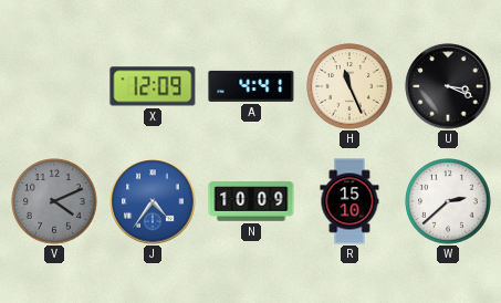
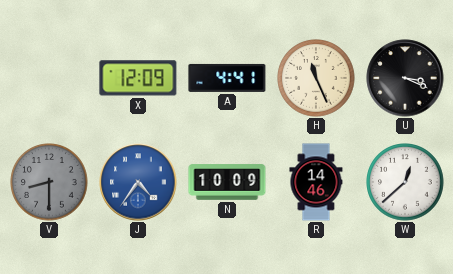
V: 4:11 -> 8:30 (49, 182)
R: 15:10 -> 14:46 (316, 182)
W: 2:38 -> 12:38 (405, 182)
